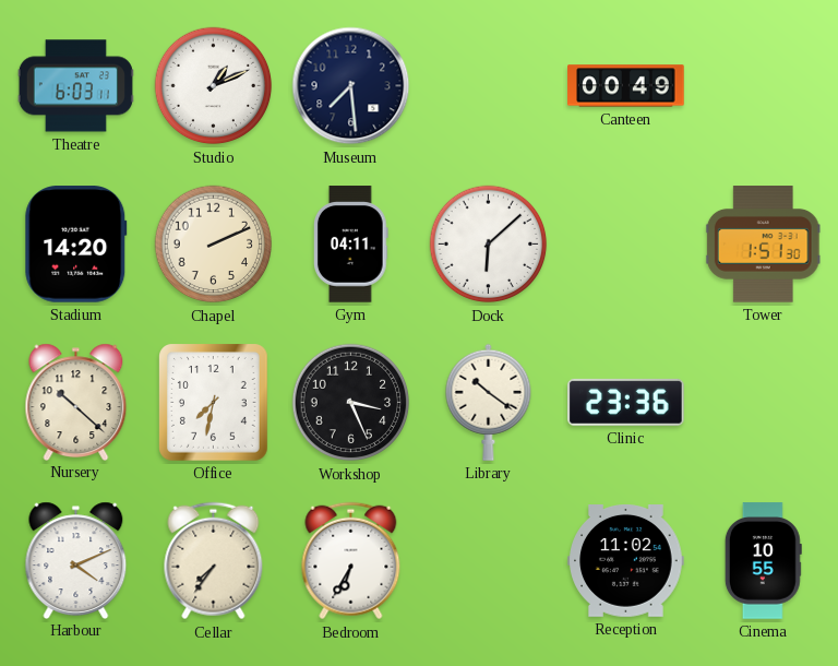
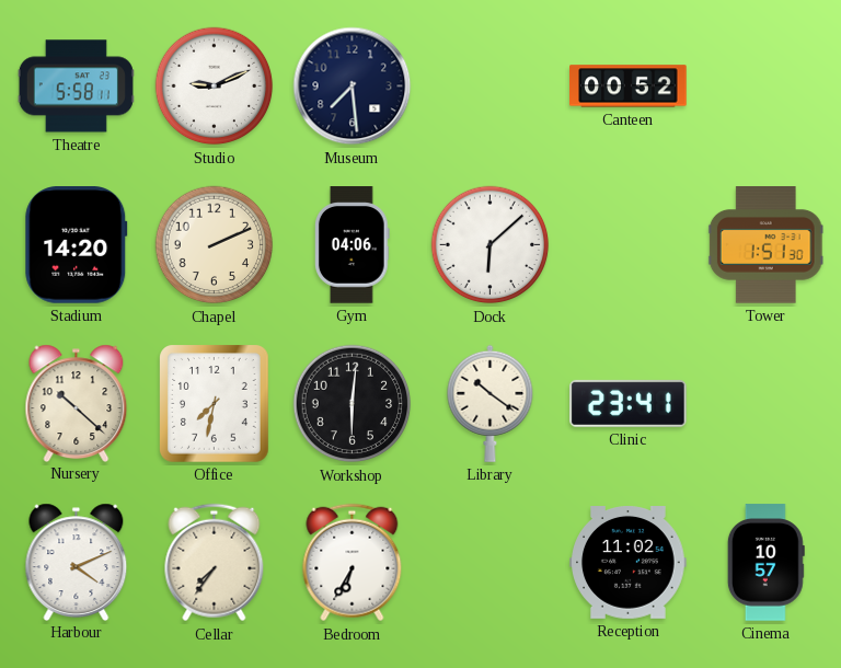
Theatre: 6:03 -> 5:58 (76, 87)
Studio: 1:11 -> 9:11 (215, 87)
Canteen: 00:49 -> 00:52 (629, 87)
Gym: 04:11 -> 04:06 (352, 245)
Workshop: 3:26 -> 6:01 (353, 404)
Clinic: 23:36 -> 23:41 (629, 403)
Cinema: 10:55 -> 10:57 (765, 563)
